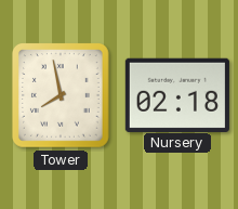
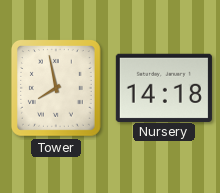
Nursery: 02:18 -> 14:18 (164, 87)
